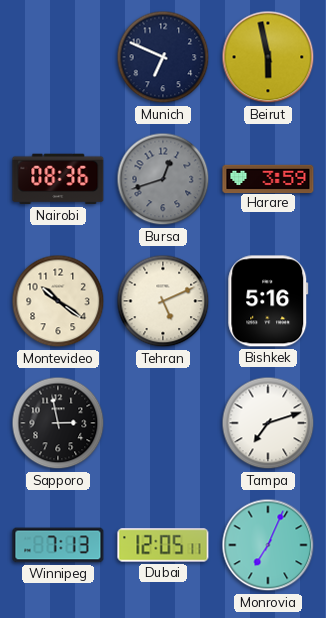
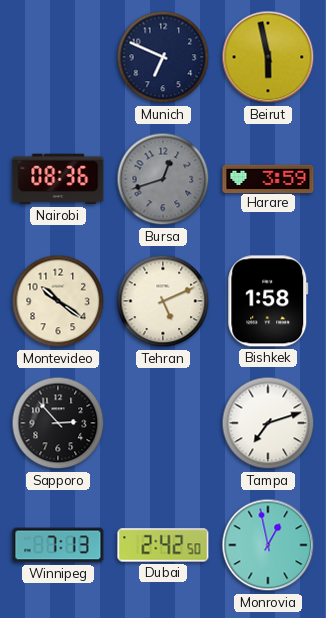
Bishkek: 5:16 -> 1:58 (268, 301)
Sapporo: 2:58 -> 2:53 (58, 423)
Dubai: 12:05 -> 2:42 (163, 545)
Monrovia: 7:04 -> 12:58 (268, 545)
